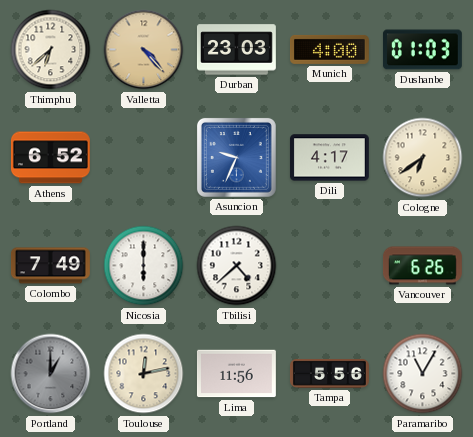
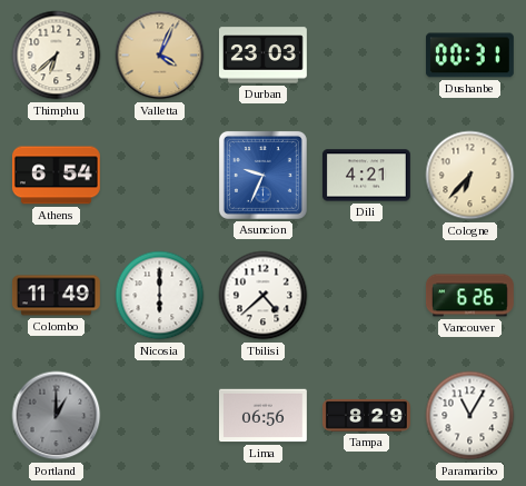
Valletta: 4:23 -> 4:04 (160, 56)
Munich: 4:00 -> none (329, 49)
Dushanbe: 01:03 -> 00:31 (469, 56)
Athens: 6:52 -> 6:54 (56, 176)
Dili: 4:17 -> 4:21 (366, 176)
Cologne: 6:39 -> 6:37 (470, 176)
Colombo: 7:49 -> 11:49 (56, 296)
Toulouse: 12:13 -> none (144, 374)
Lima: 11:56 -> 06:56 (262, 416)
Tampa: 5:56 -> 8:29 (366, 416)
